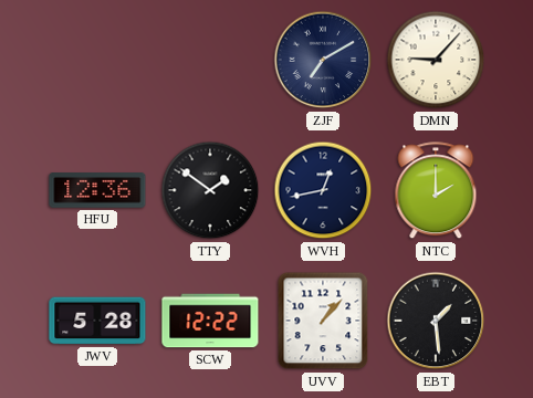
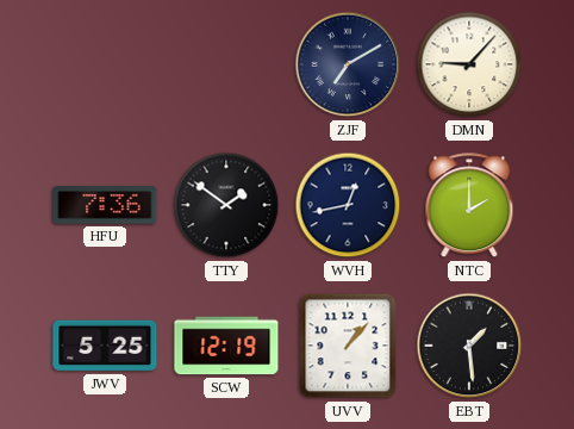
HFU: 12:36 -> 7:36 (105, 205)
JWV: 5:28 -> 5:25 (105, 346)
SCW: 12:22 -> 12:19 (226, 346)
